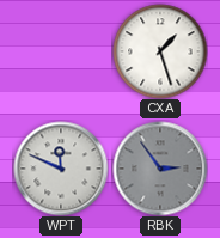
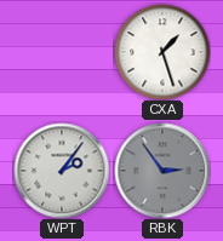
WPT: 11:49 -> 2:06 (62, 171)
